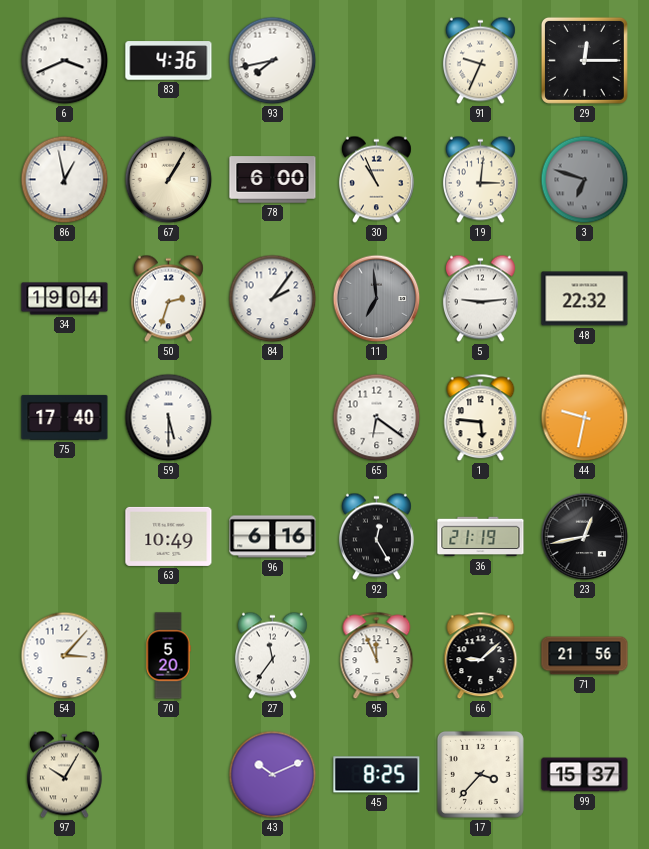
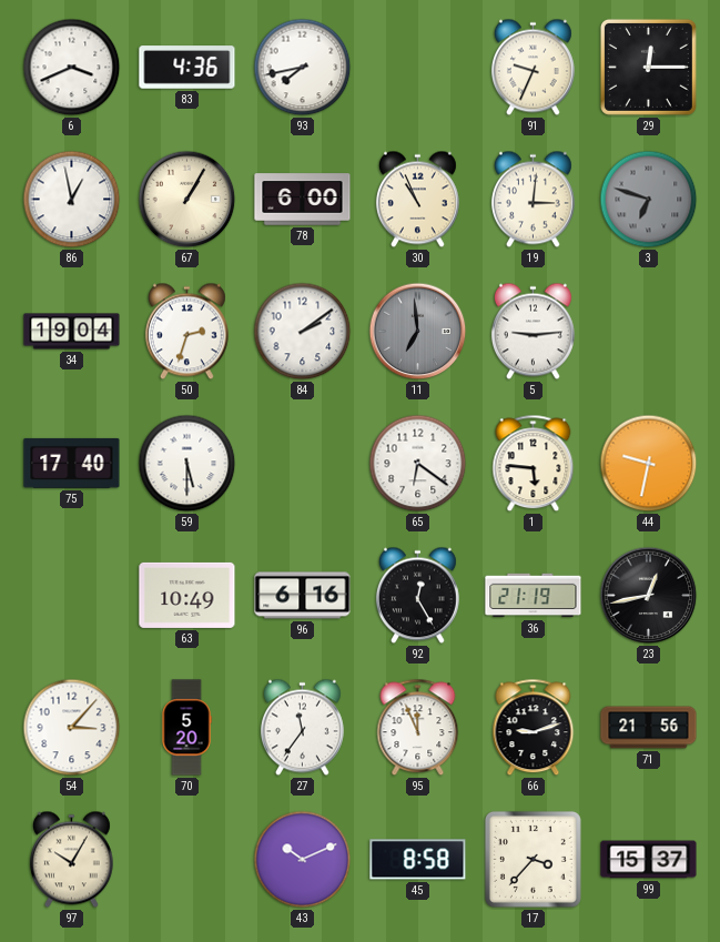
84: 2:06 -> 2:09 (303, 332)
48: 22:32 -> none (585, 299)
66: 9:08 -> 9:12 (534, 728)
45: 8:25 -> 8:58 (418, 860)
